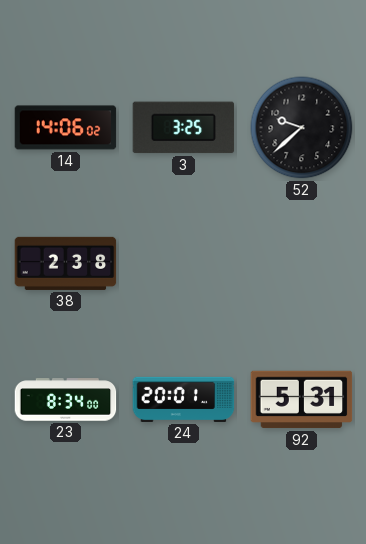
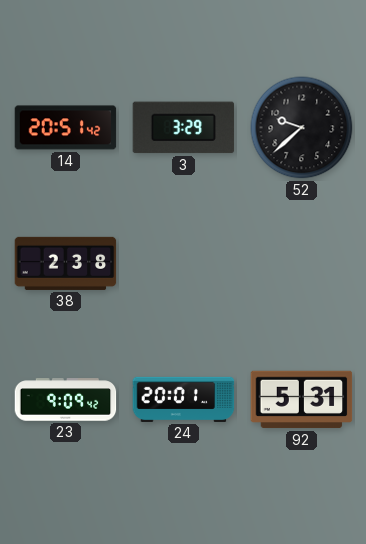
14: 14:06 -> 20:51 (66, 128)
3: 3:25 -> 3:29 (184, 128)
23: 8:34 -> 9:09 (66, 400)
